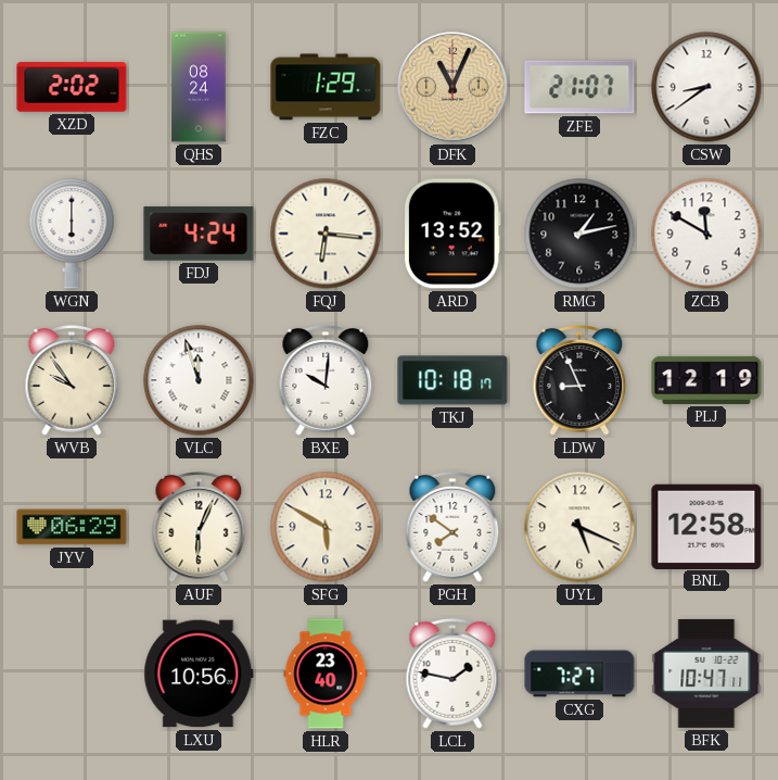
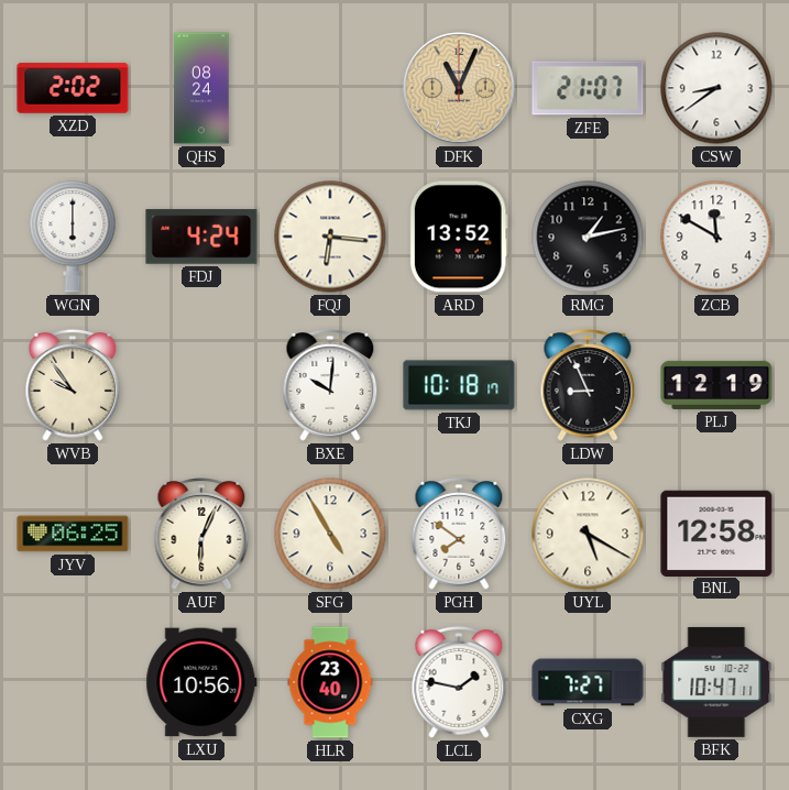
FZC: 1:29 -> none (326, 87)
VLC: 11:57 -> none (199, 380)
JYV: 06:29 -> 06:25 (73, 534)
SFG: 5:50 -> 4:55 (330, 534)
UYL: 5:19 -> 5:20 (588, 534)
